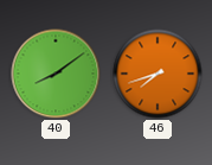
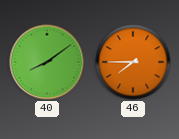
46: 7:42 -> 7:45 (133, 62)
